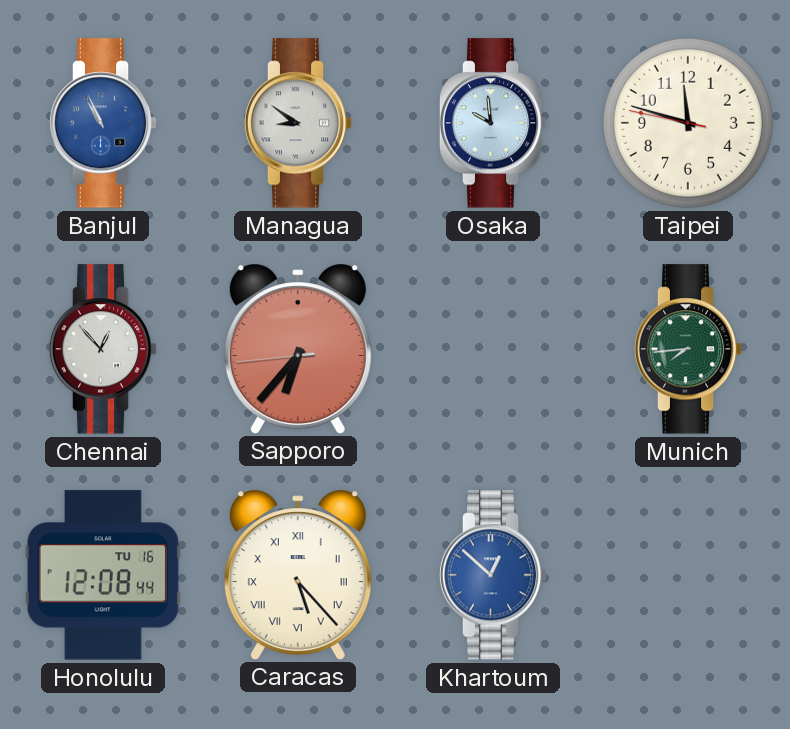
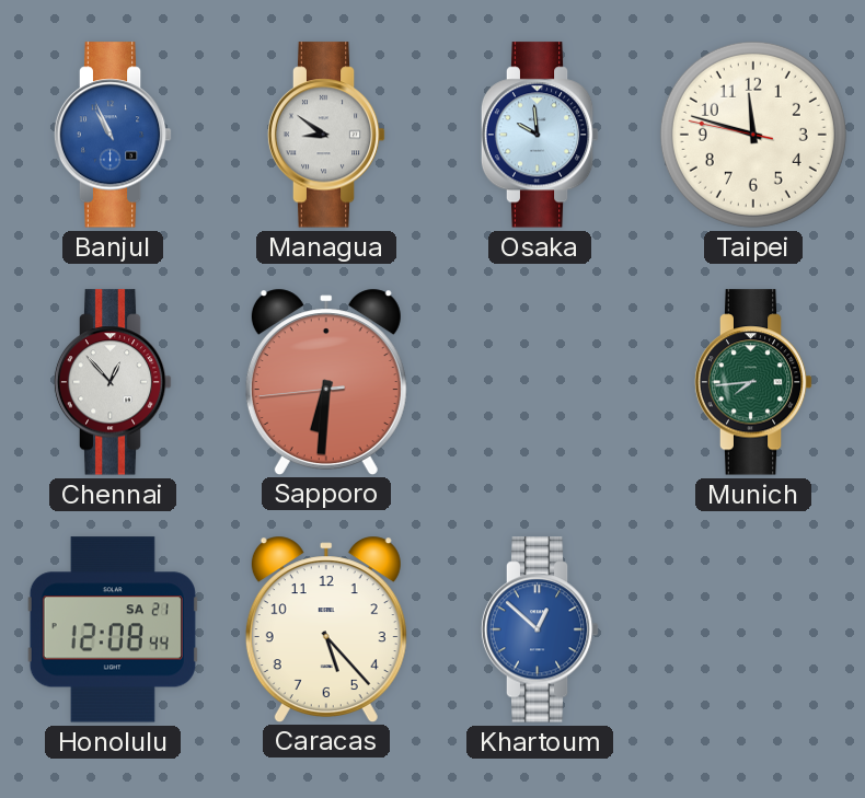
Sapporo: 6:36 -> 6:30 (326, 381)
Honolulu date: TU 16 -> SA 21 (113, 629)
Caracas numerals: Roman -> Arabic (326, 628)
